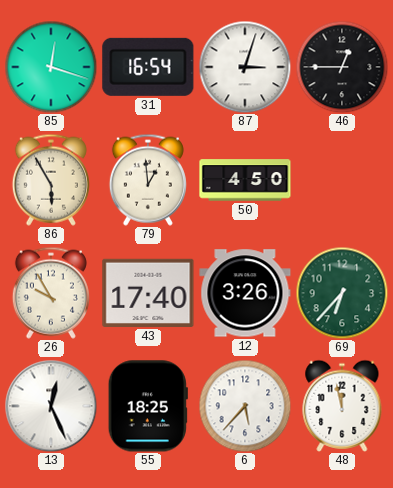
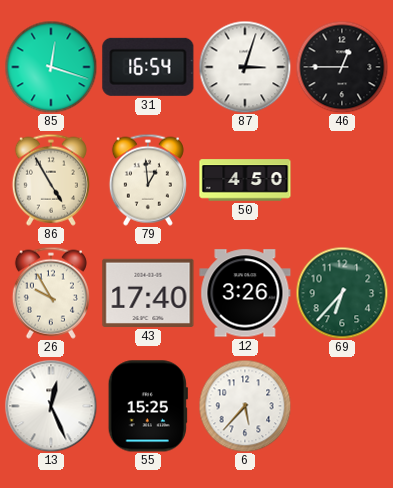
86: 5:55 -> 4:55 (51, 180)
55: 18:25 -> 15:25 (148, 406)
48: 11:58 -> none (342, 406)
